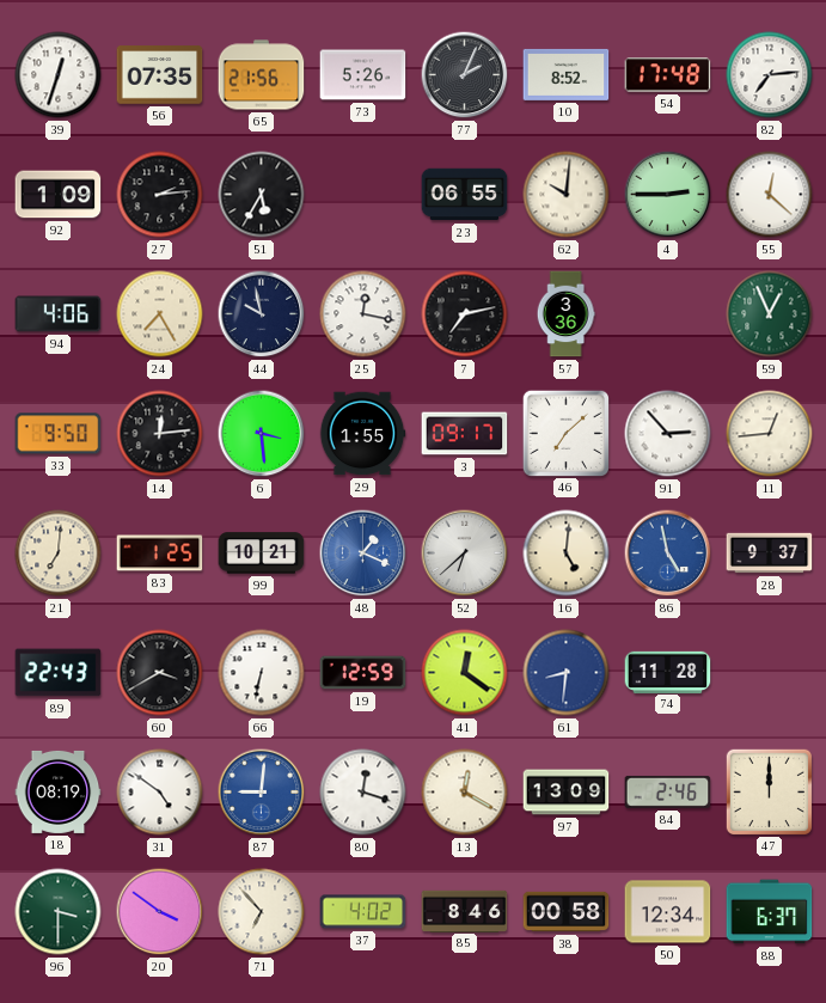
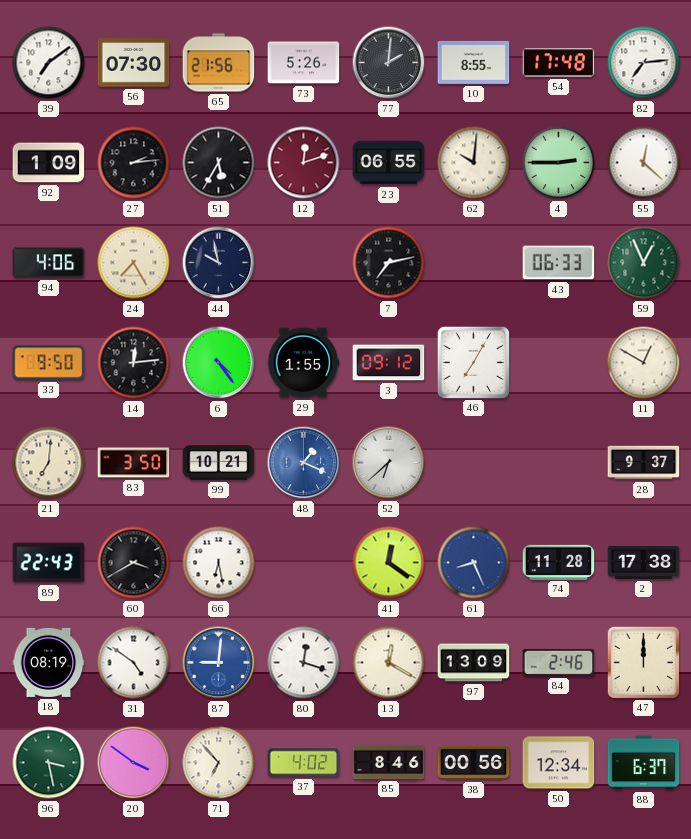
39: 12:33 -> 7:09 (49, 63)
56: 07:35 -> 07:30 (134, 63)
77: 2:04 -> 2:01 (389, 63)
10: 8:52 -> 8:55 (474, 62)
12: none -> 12:12 (304, 163)
25: 12:17 -> none (363, 314)
57: 3:36 -> none (565, 314)
43: none -> 06:33 (559, 263)
6: 3:29 -> 4:24 (219, 363)
3: 09:17 -> 09:12 (389, 363)
46: 7:08 -> 7:05 (473, 362)
91: 2:53 -> none (668, 434)
11: 12:44 -> 12:50 (644, 363)
83: 1:25 -> 3:50 (134, 463)
16: 5:01 -> none (567, 554)
86: 4:58 -> none (668, 554)
66: 6:32 -> 6:28 (219, 563)
19: 12:59 -> none (363, 673)
61: 8:31 -> 8:26 (474, 563)
2: none -> 17:38 (644, 562)
96: 3:30 -> 3:28 (49, 763)
38: 00:58 -> 00:56 (474, 763)
